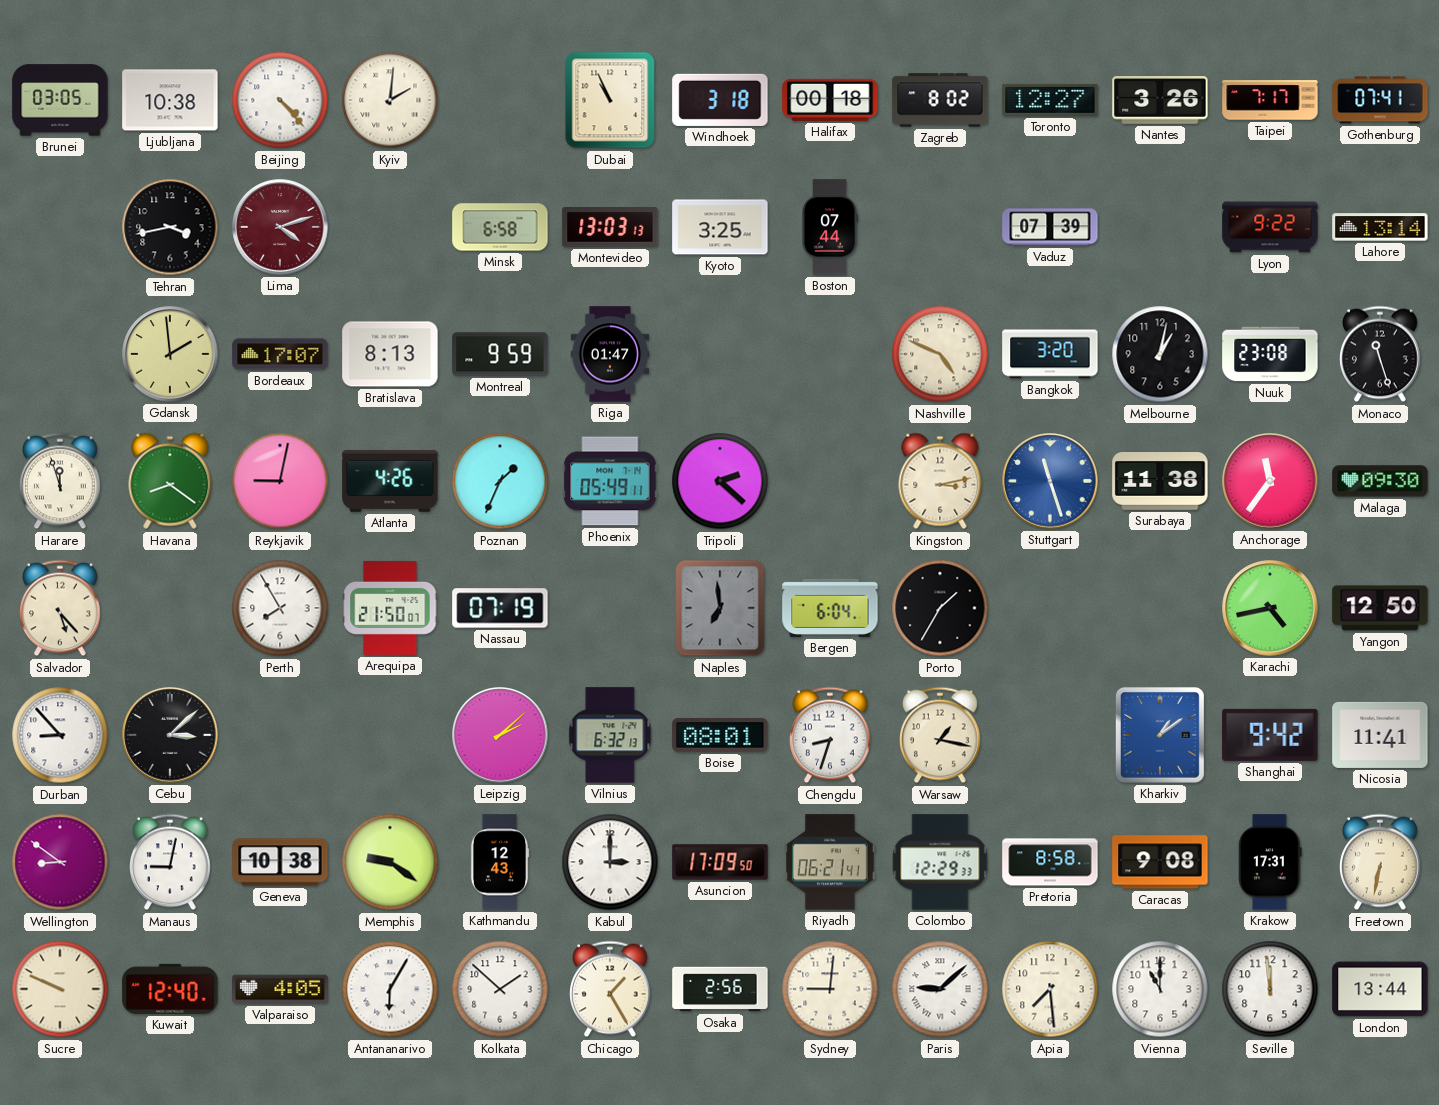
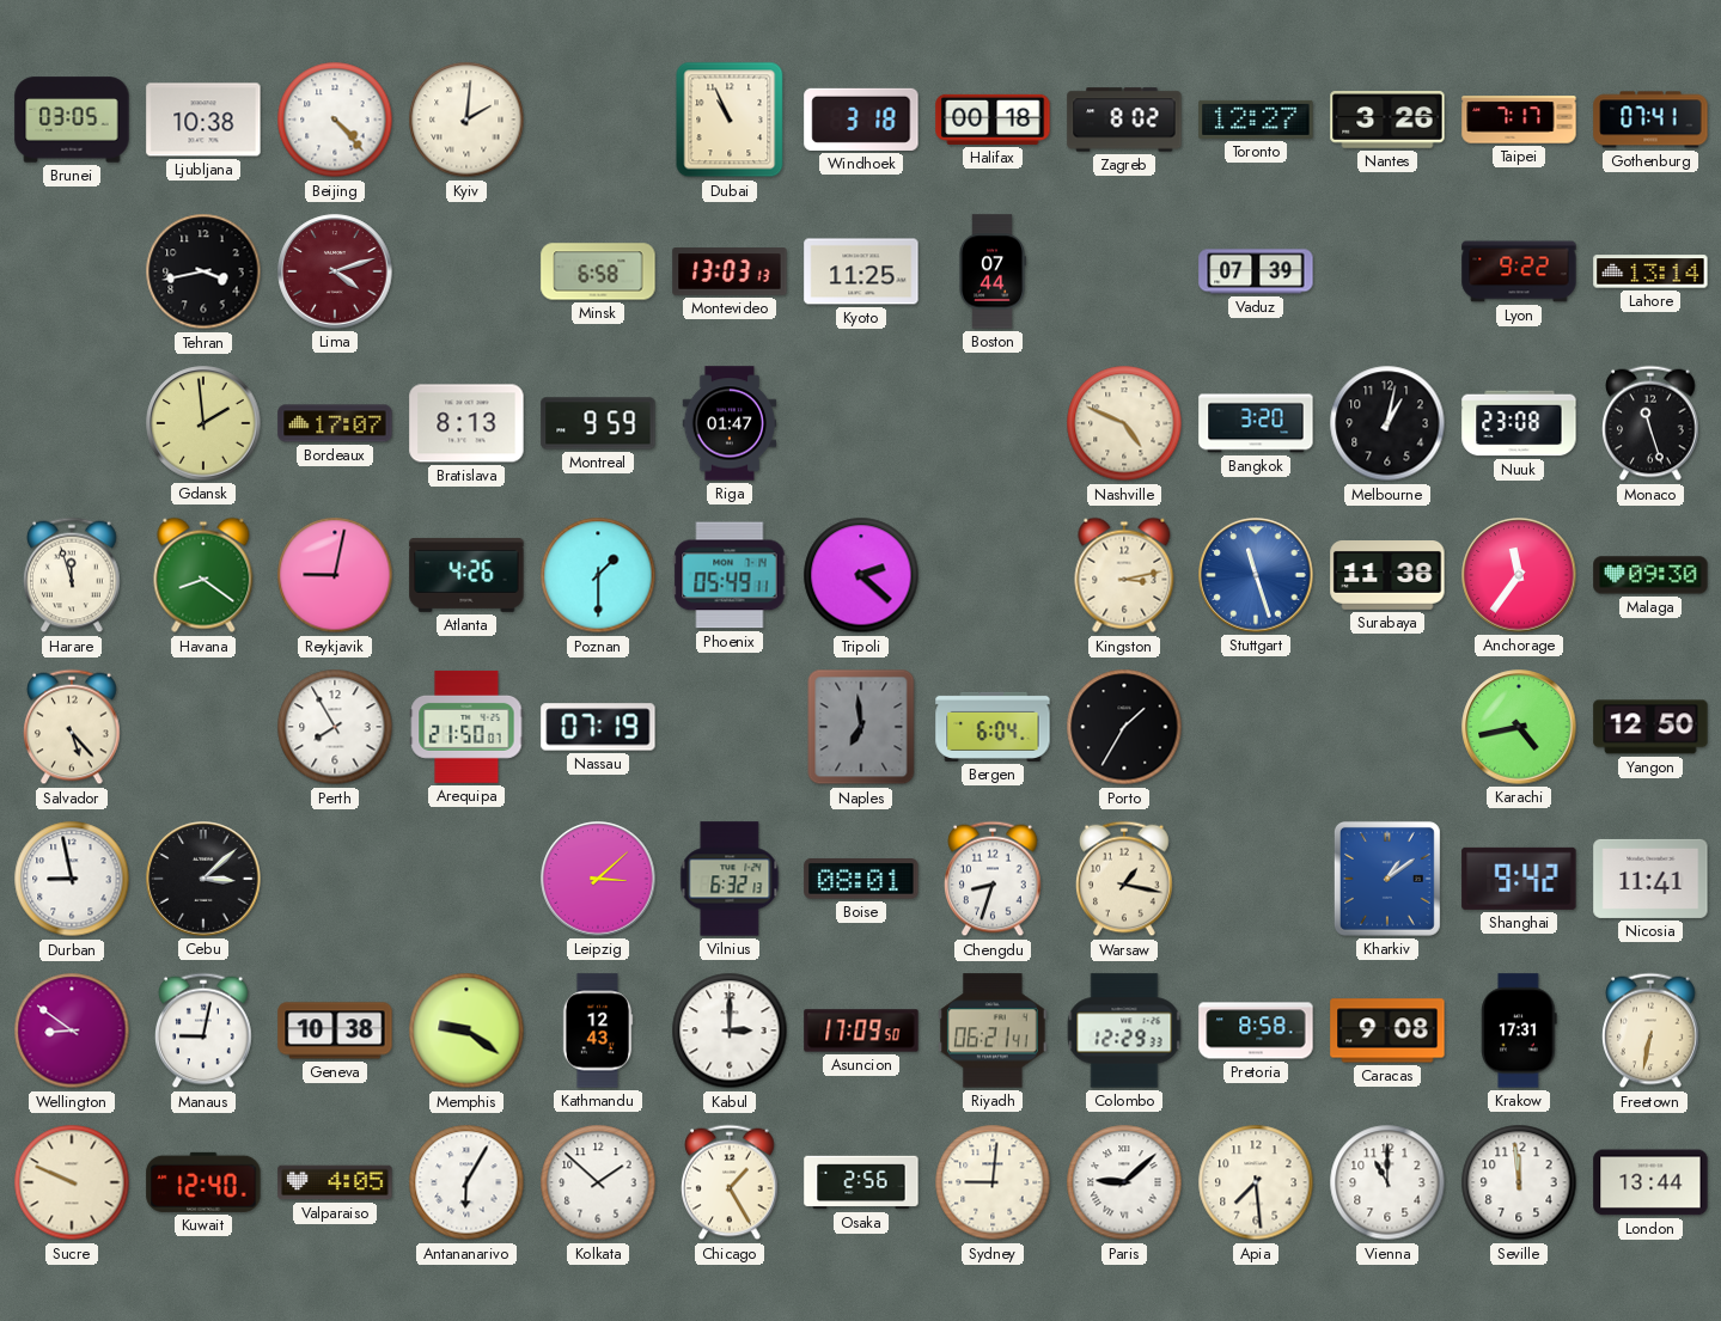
Kyoto: 3:25 -> 11:25 (861, 271)
Poznan: 1:34 -> 1:30 (598, 575)
Durban: 8:53 -> 8:58 (72, 879)
Leipzig: 2:08 -> 3:08 (598, 879)
